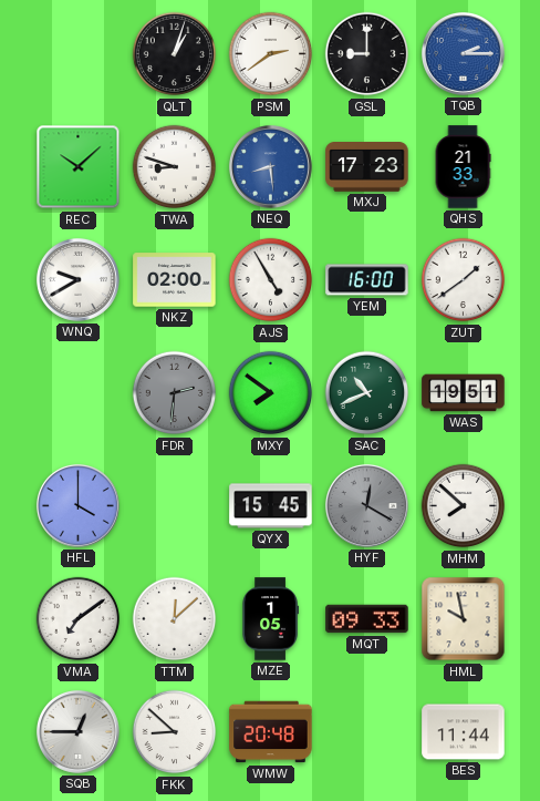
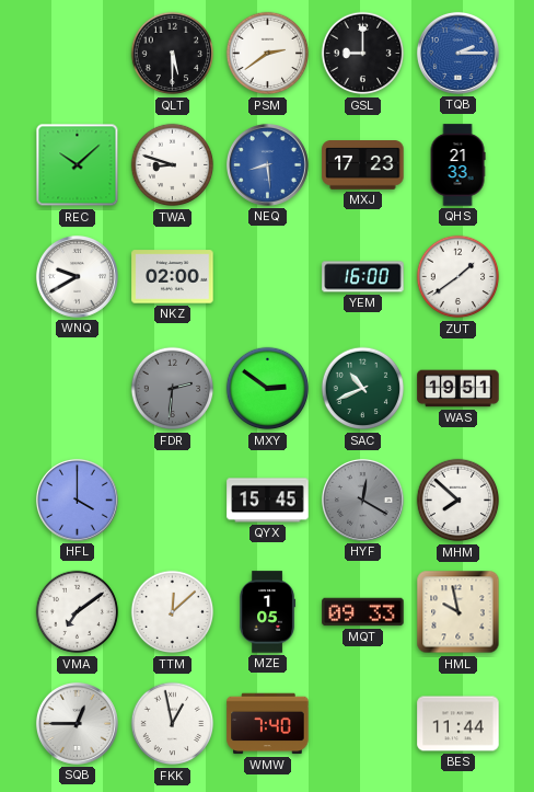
QLT: 1:03 -> 5:30 (173, 54)
AJS: 4:55 -> none (271, 280)
MXY: 7:51 -> 2:51 (268, 389)
FKK: 8:52 -> 12:58 (173, 724)
WMW: 20:48 -> 7:40 (268, 724)
